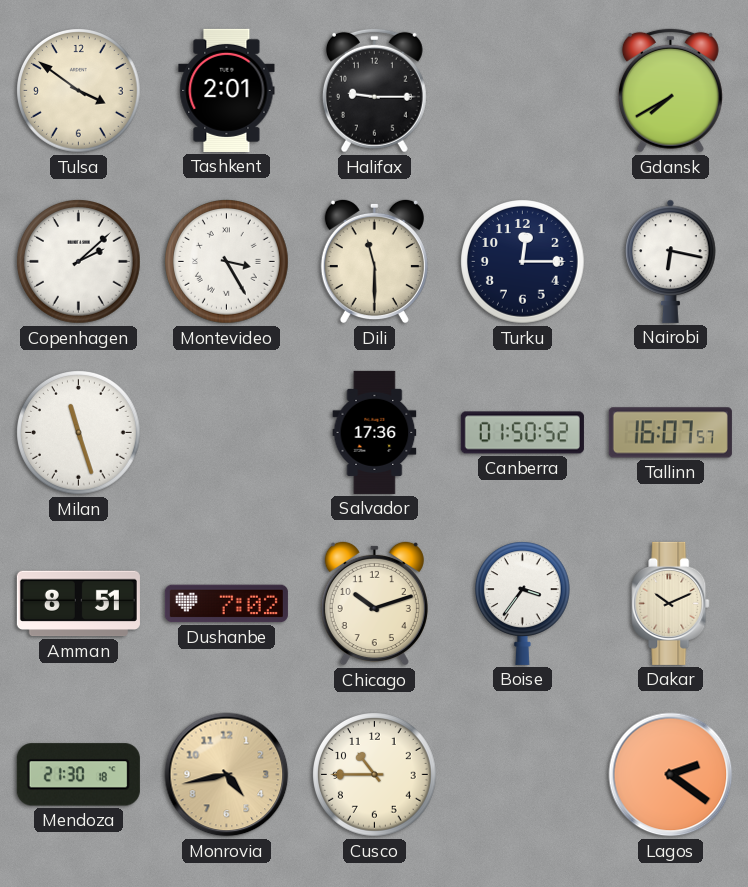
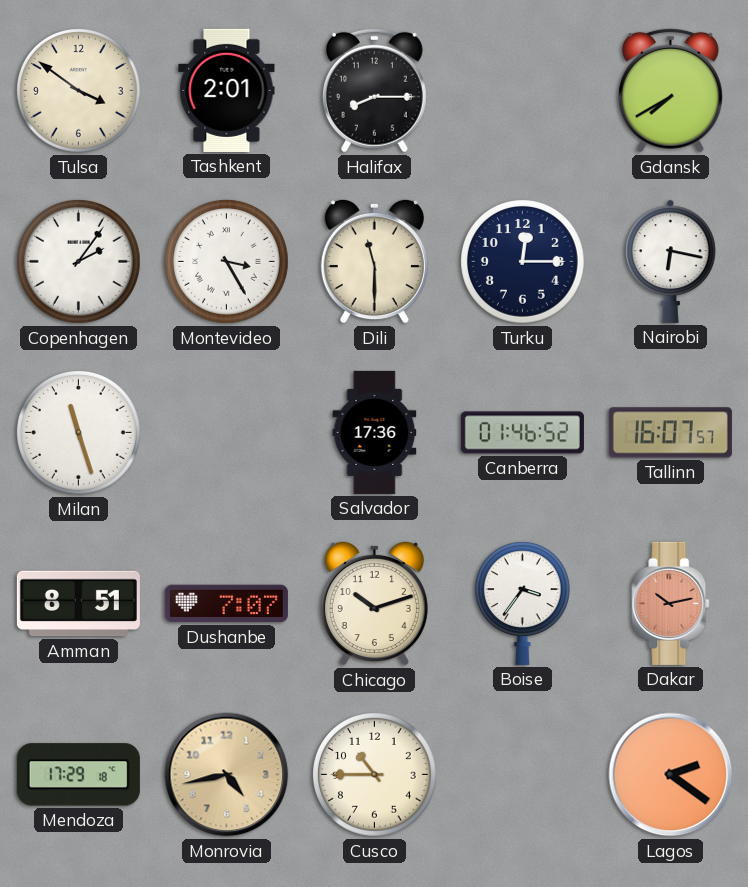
Halifax: 9:15 -> 8:15 (374, 90)
Copenhagen: 2:08 -> 2:06 (79, 262)
Canberra: 01:50 -> 01:46 (522, 433)
Dushanbe: 7:02 -> 7:07 (226, 604)
Dakar: 10:11 -> 10:13 (671, 603)
Dakar dial: cream -> salmon (671, 603)
Mendoza: 21:30 -> 17:29 (78, 775)
